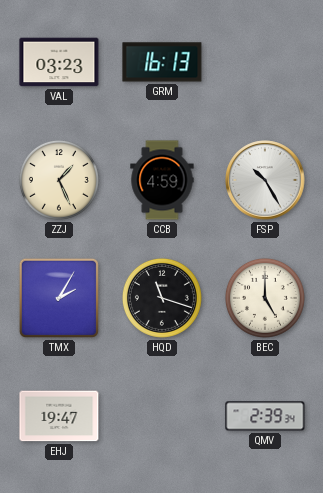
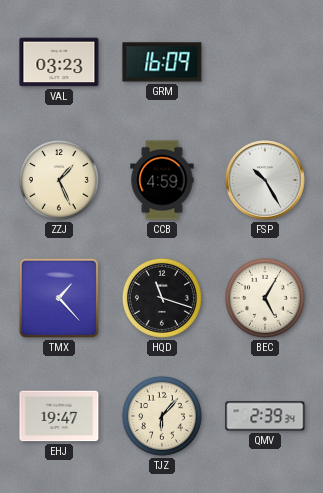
GRM: 16:13 -> 16:09 (162, 62)
TMX: 2:05 -> 1:23 (59, 298)
BEC: 5:00 -> 5:05 (265, 298)
TJZ: none -> 6:07 (162, 416)
